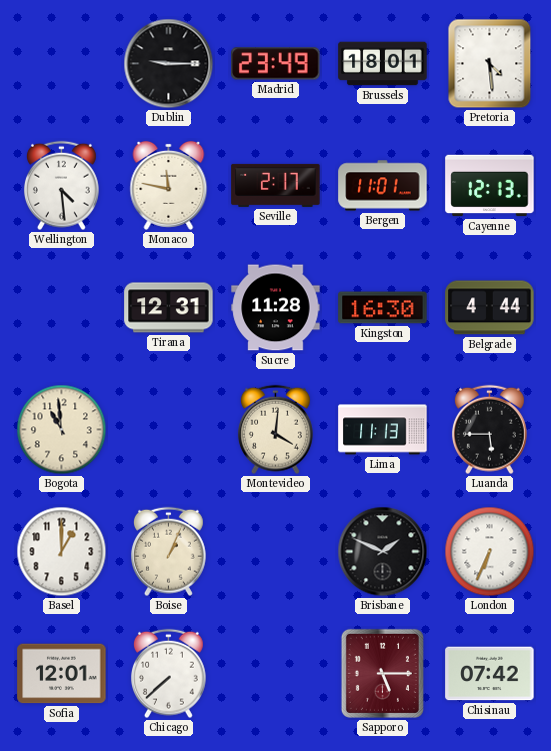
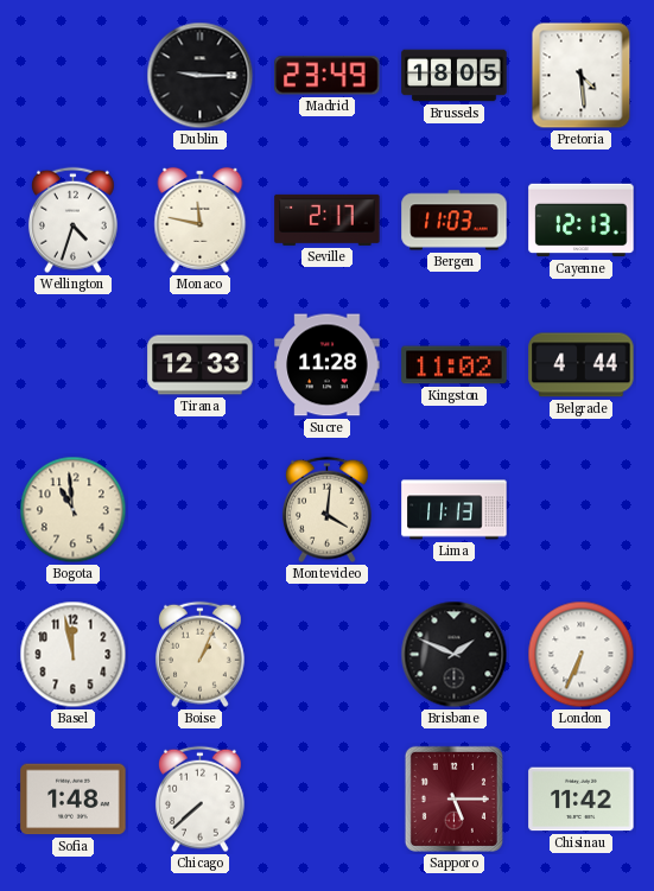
Brussels: 18:01 -> 18:05 (455, 76)
Wellington: 4:29 -> 4:33 (72, 221)
Bergen: 11:01 -> 11:03 (455, 221)
Tirana: 12:31 -> 12:33 (201, 365)
Kingston: 16:30 -> 11:02 (455, 365)
Luanda: 5:45 -> none (489, 430)
Basel: 1:00 -> 11:58 (74, 655)
Sofia: 12:01 -> 1:48 (74, 800)
Chisinau: 07:42 -> 11:42 (582, 800)
